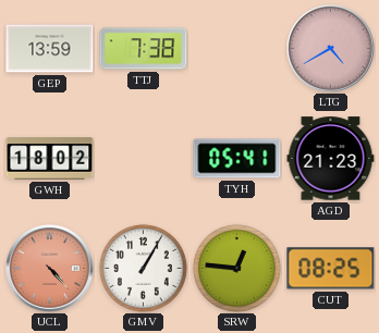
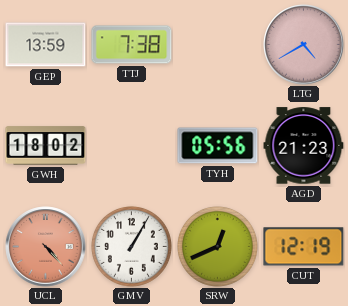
TYH: 05:41 -> 05:56 (218, 146)
SRW: 12:46 -> 12:41 (217, 246)
CUT: 08:25 -> 12:19 (304, 247)
